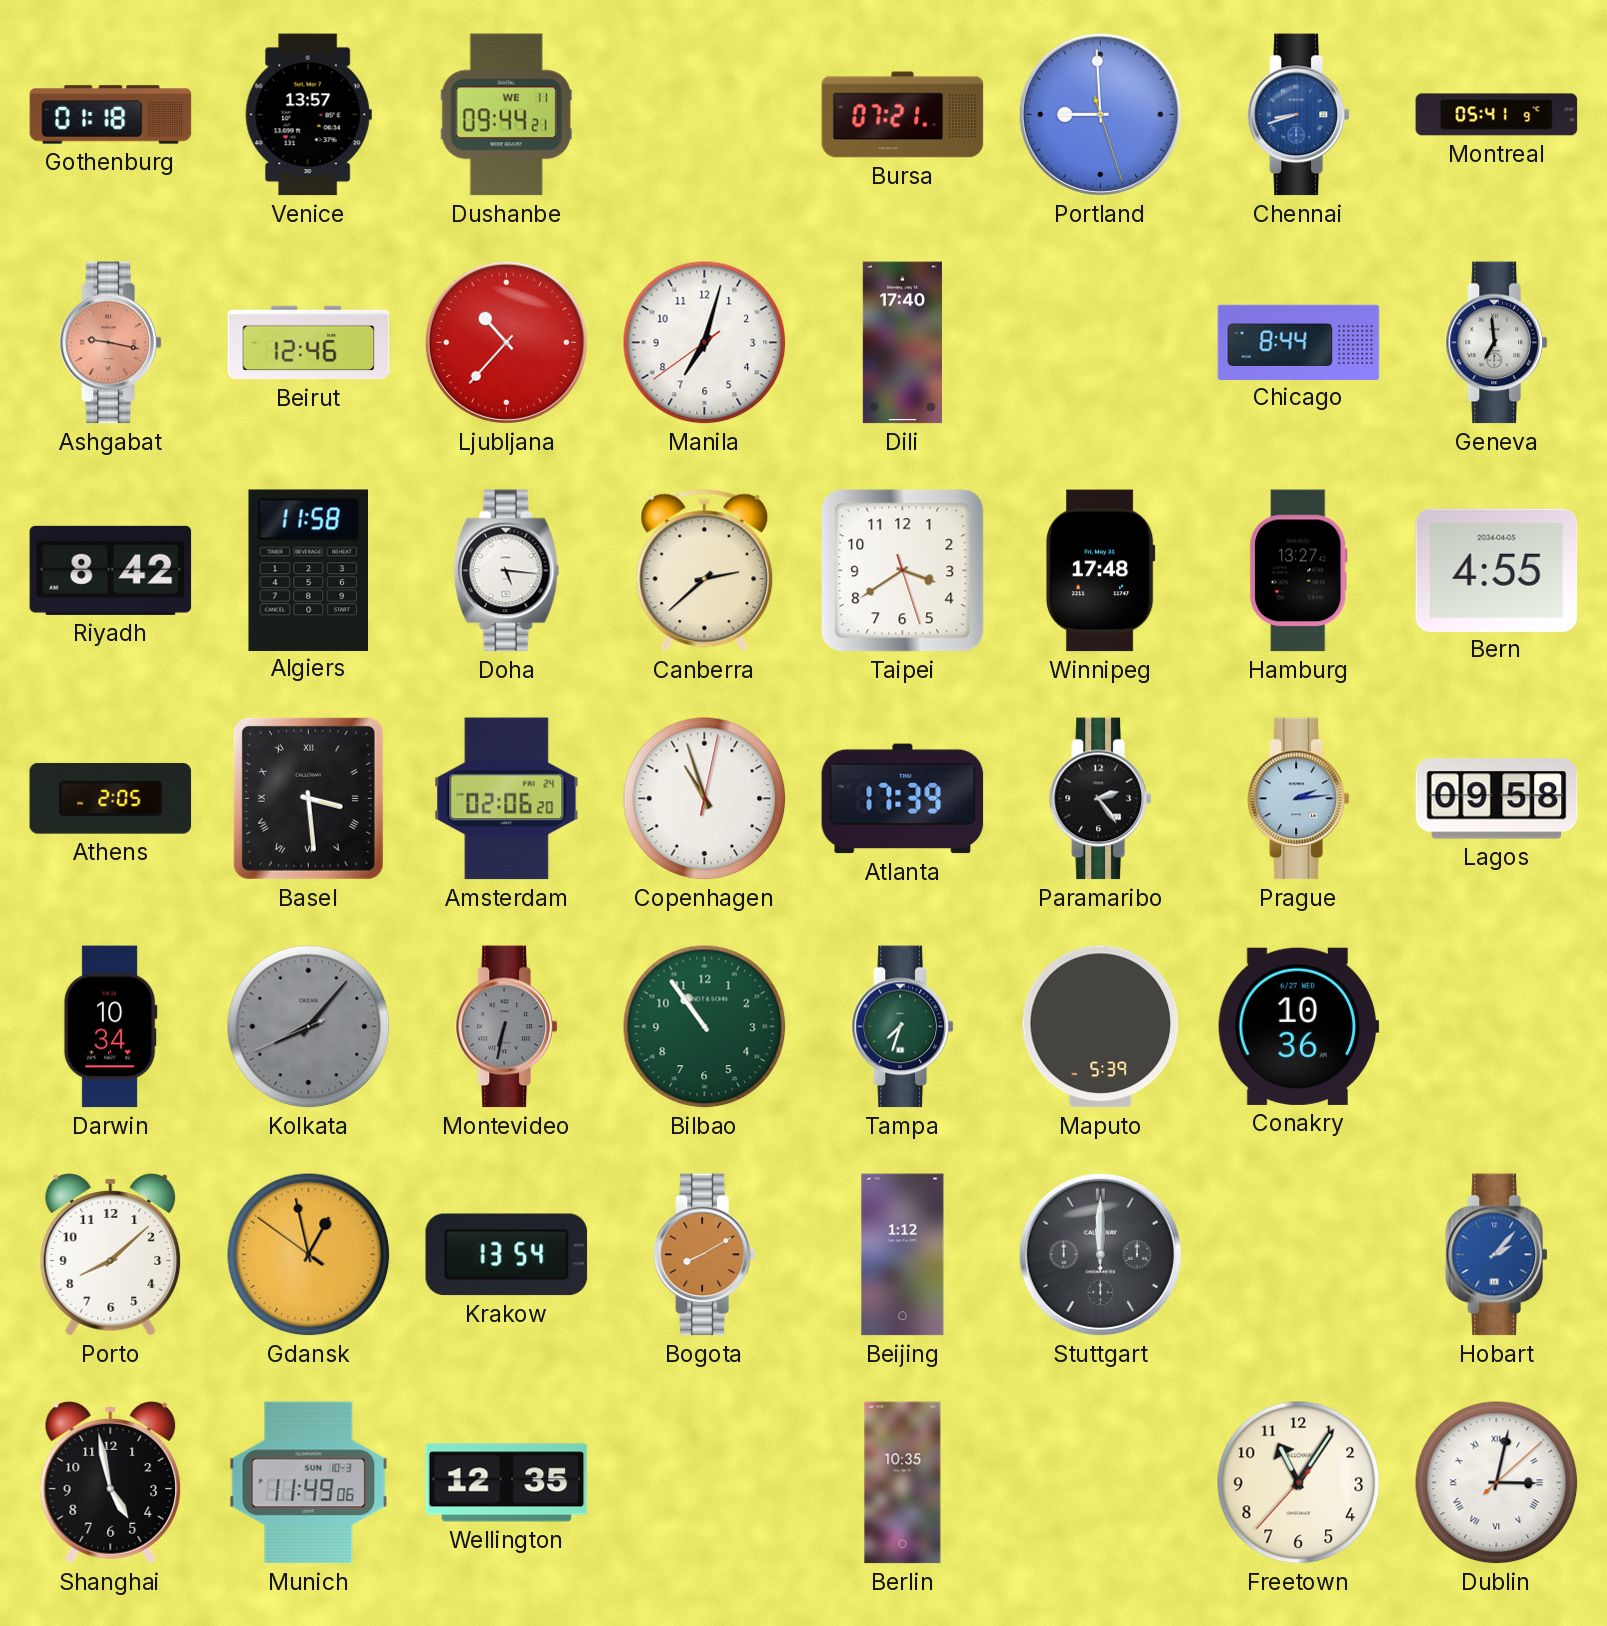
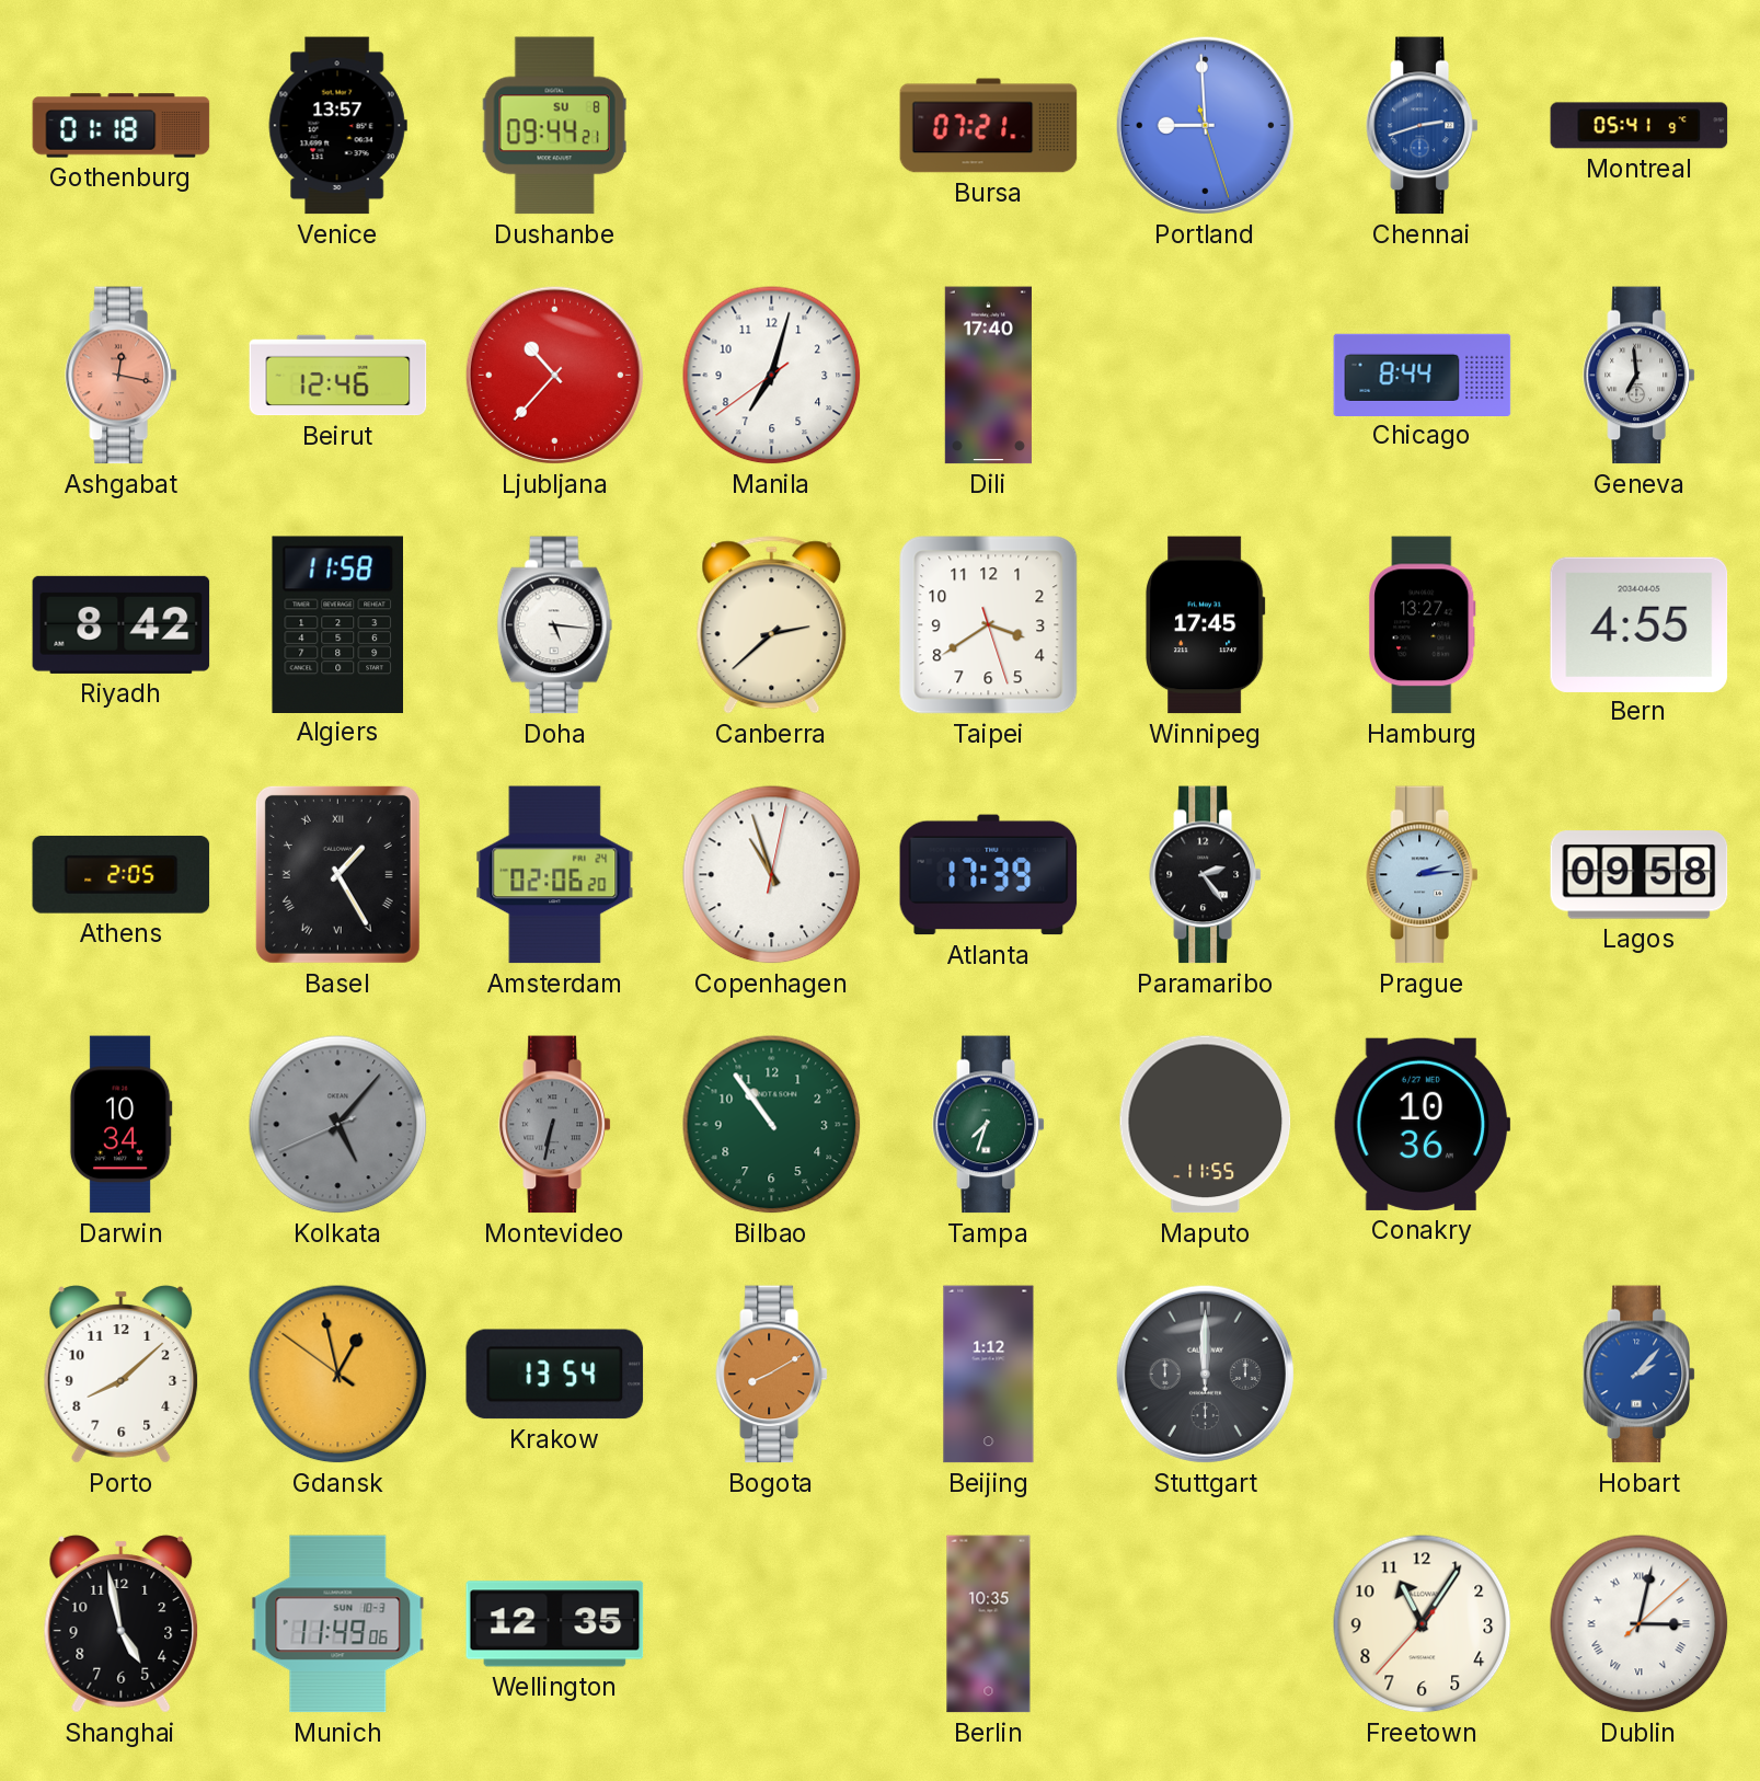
Dushanbe date: WE 11 -> SU 8 (554, 126)
Chennai: 8:42 -> 2:42 (1423, 126)
Ashgabat: 9:17 -> 12:17 (122, 376)
Winnipeg: 17:48 -> 17:45 (1205, 625)
Basel: 3:29 -> 1:25 (337, 874)
Kolkata: 8:06 -> 5:06 (338, 1125)
Maputo: 5:39 -> 11:55 (1206, 1125)
